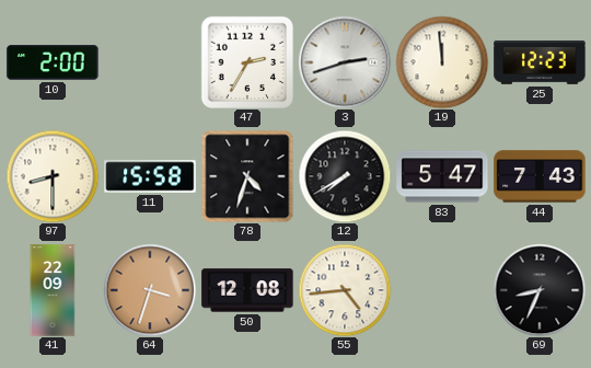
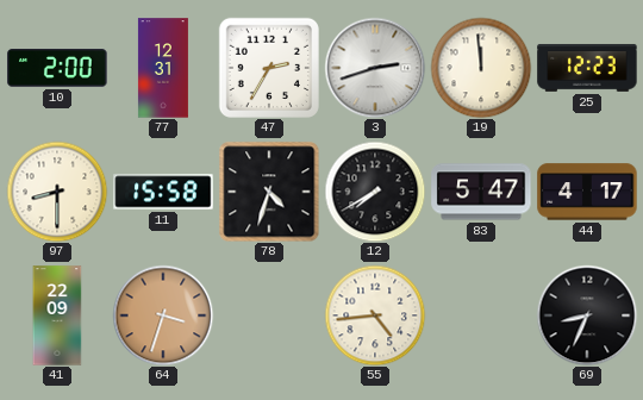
77: none -> 12:31 (163, 68)
44: 7:43 -> 4:17 (587, 192)
50: 12:08 -> none (247, 290)
